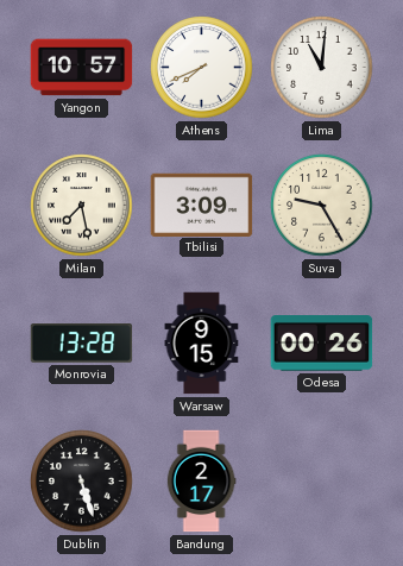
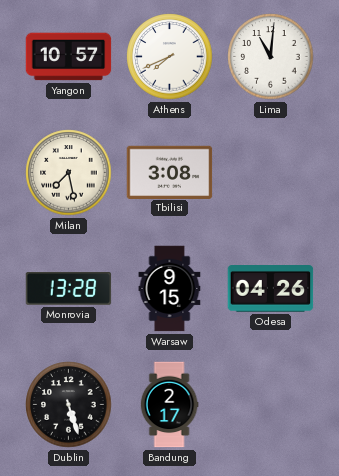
Tbilisi: 3:09 -> 3:08 (170, 172)
Suva: 9:25 -> none (322, 206)
Odesa: 00:26 -> 04:26 (271, 289)
